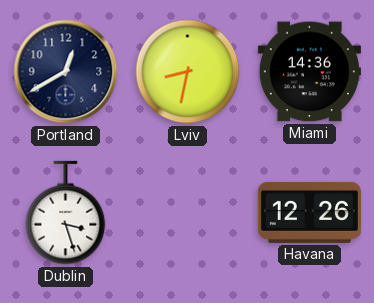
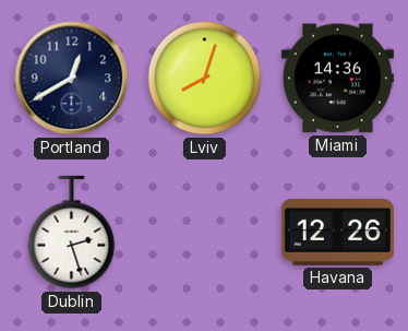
Lviv: 8:32 -> 8:03 (205, 79)
Dublin: 3:27 -> 2:27 (72, 233)
